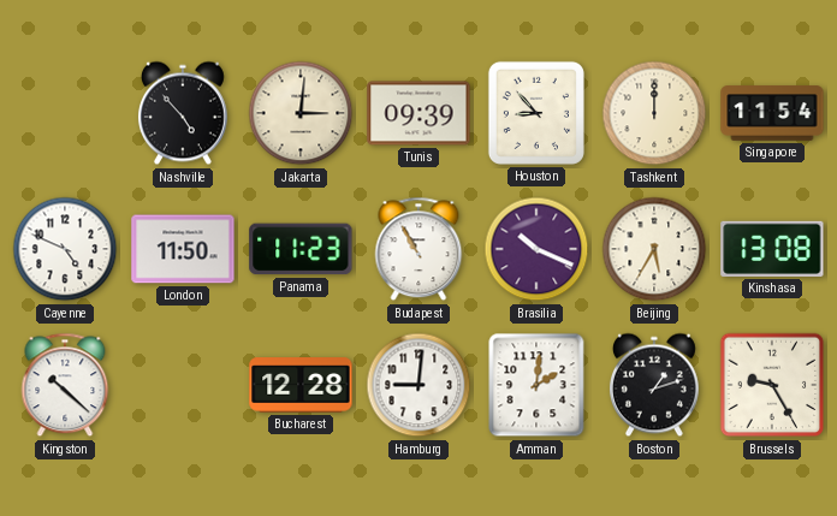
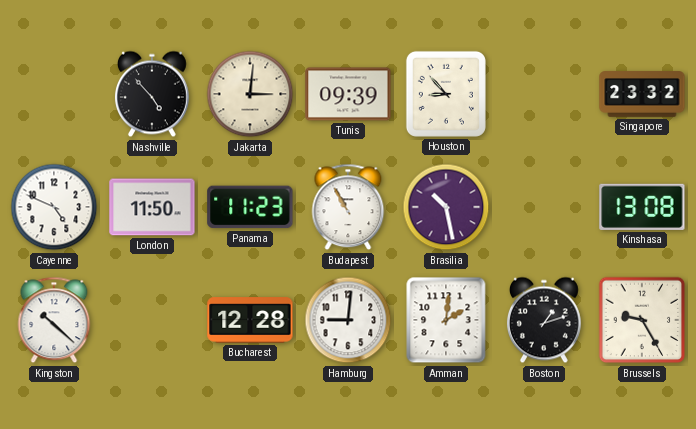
Tashkent: 12:00 -> none (654, 113)
Singapore: 11:54 -> 23:32 (642, 94)
Brasilia: 10:19 -> 10:28 (446, 207)
Beijing: 5:35 -> none (654, 249)
